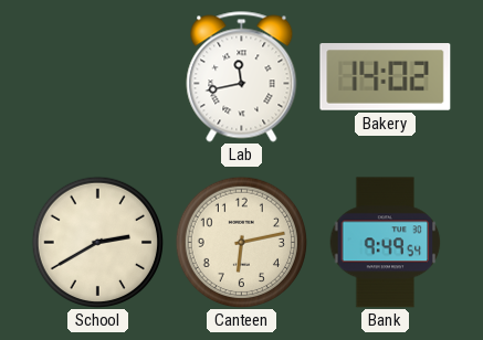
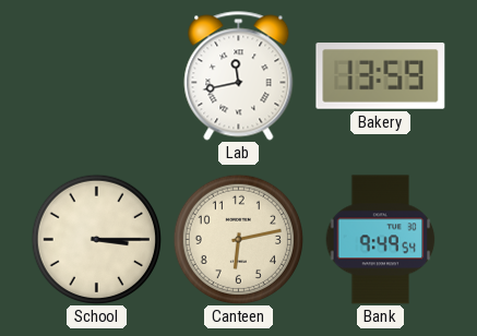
Bakery: 14:02 -> 13:59 (381, 76)
School: 2:40 -> 3:15 (96, 239)
